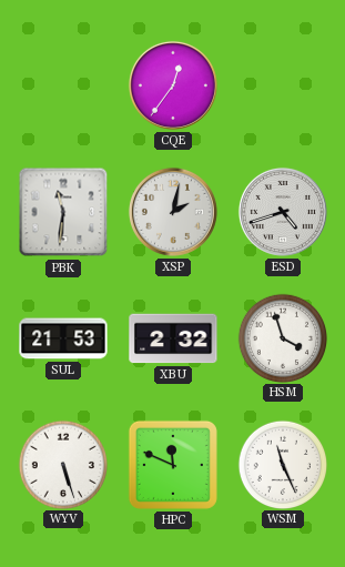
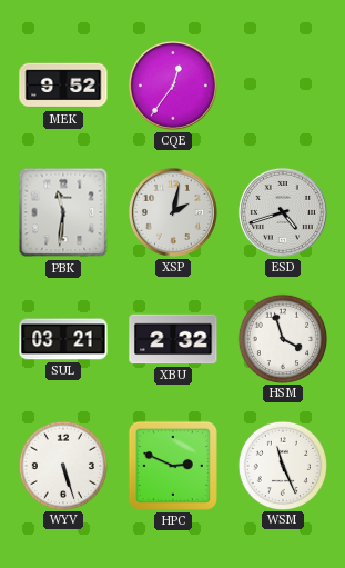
MEK: none -> 9:52 (63, 86)
SUL: 21:53 -> 03:21 (63, 339)
HPC: 11:49 -> 2:49 (173, 466)
